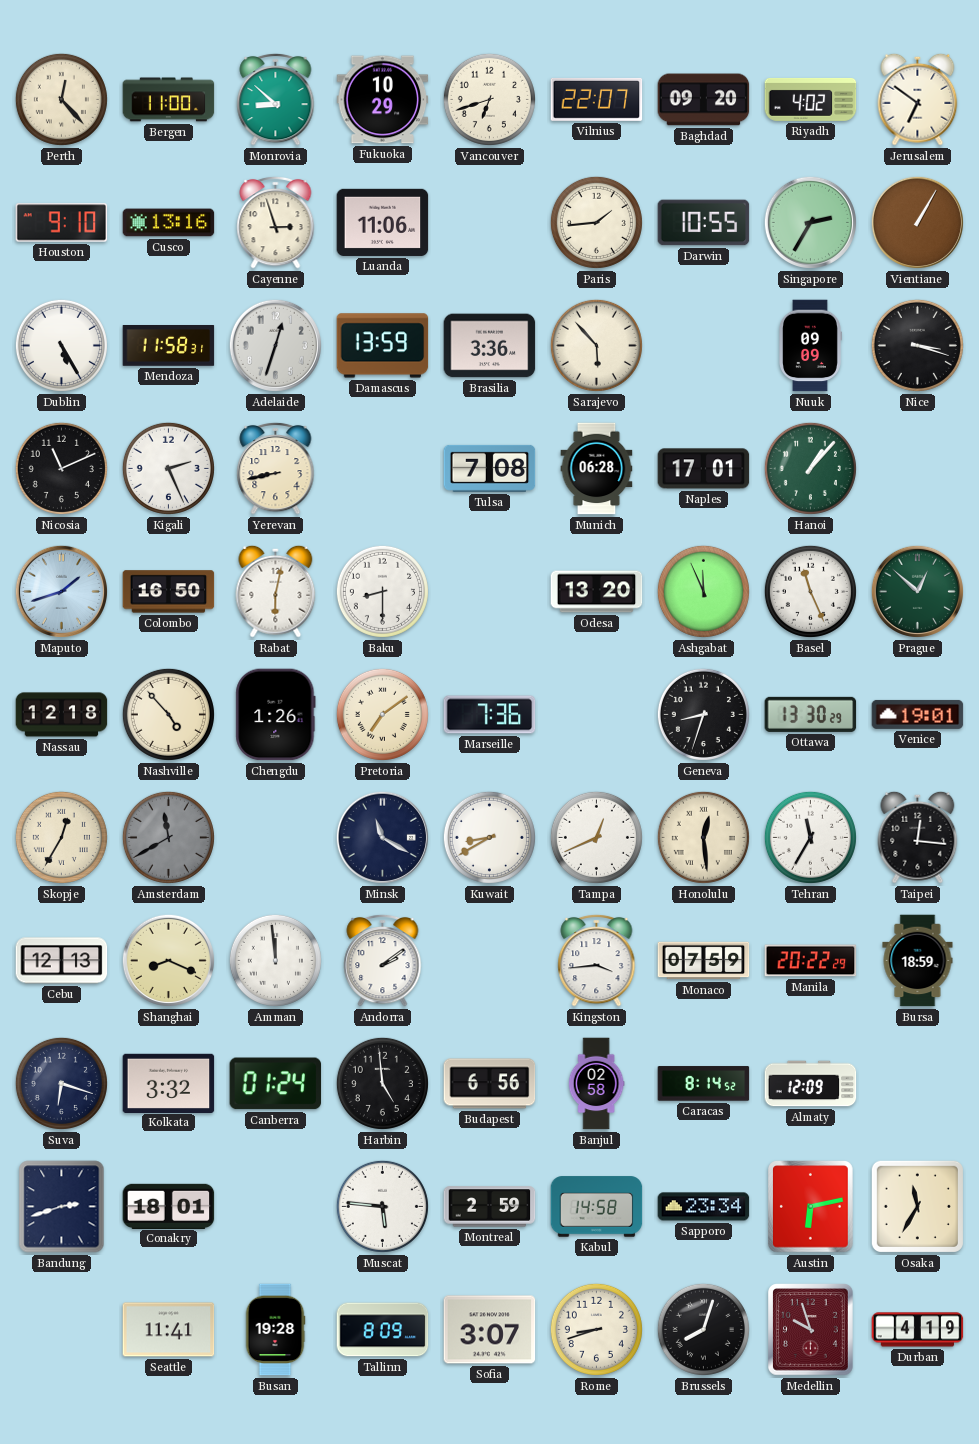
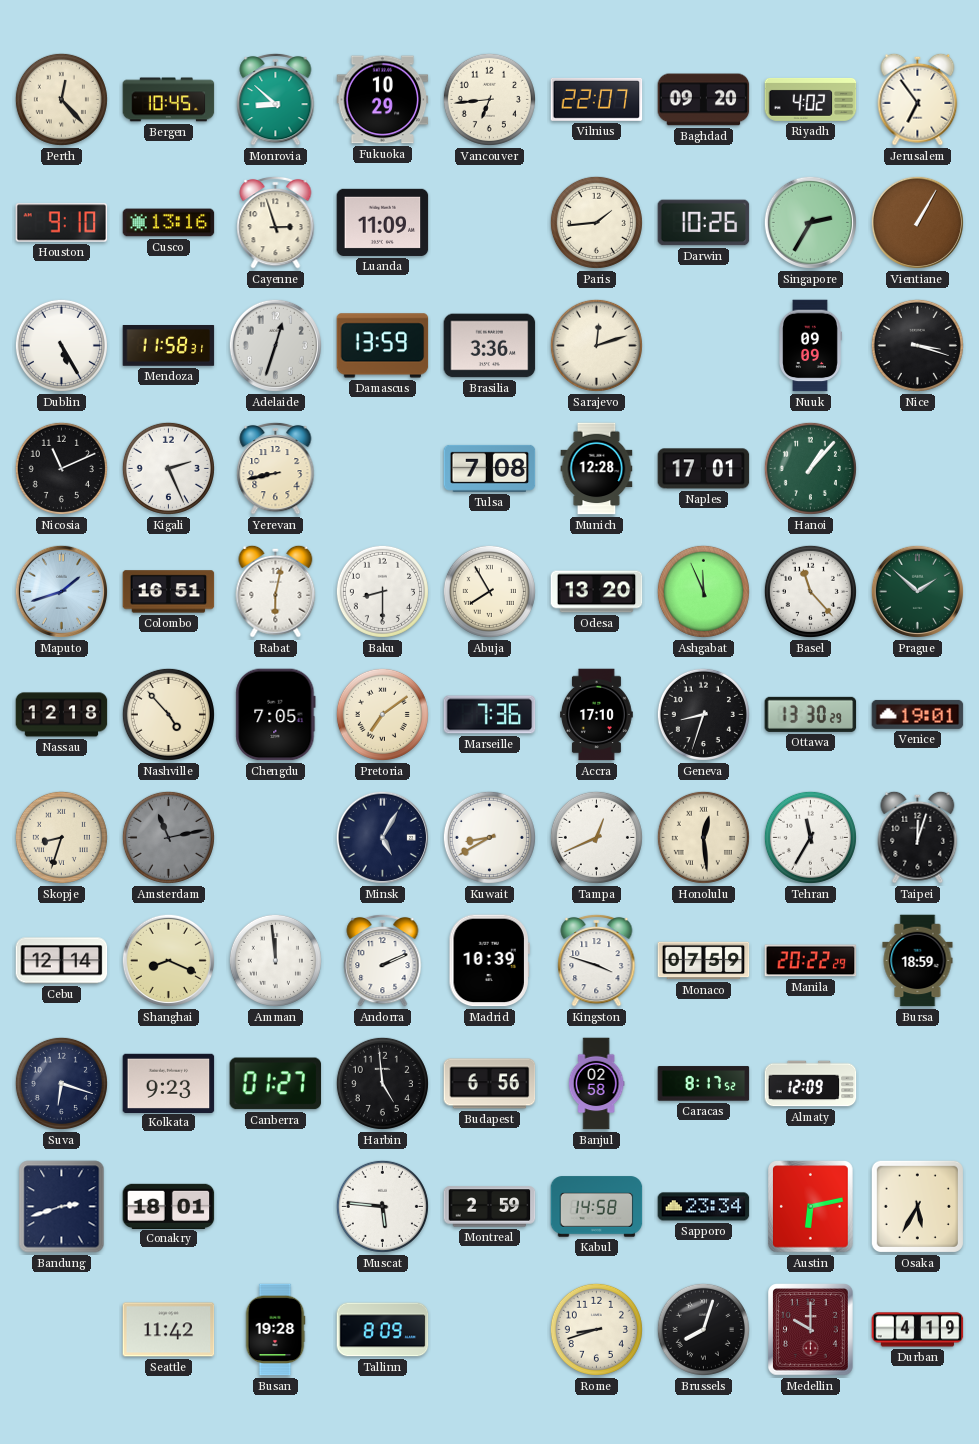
Bergen: 11:00 -> 10:45 (169, 100)
Vancouver: 6:42 -> 6:44 (489, 99)
Jerusalem: 6:51 -> 6:54 (918, 99)
Luanda: 11:06 -> 11:09 (383, 222)
Darwin: 10:55 -> 10:26 (704, 223)
Sarajevo: 5:53 -> 12:12 (596, 345)
Munich: 06:28 -> 12:28 (597, 469)
Colombo: 16:50 -> 16:51 (169, 592)
Abuja: none -> 7:55 (489, 591)
Basel: 11:26 -> 11:23 (810, 591)
Prague: 12:52 -> 1:52 (917, 591)
Chengdu: 1:26 -> 7:05 (276, 715)
Accra: none -> 17:10 (597, 715)
Skopje: 12:35 -> 8:33 (61, 837)
Amsterdam: 11:40 -> 11:13 (168, 837)
Minsk: 11:20 -> 5:05 (382, 837)
Taipei: 12:16 -> 12:03 (918, 837)
Cebu: 12:13 -> 12:14 (62, 961)
Andorra: 2:09 -> 2:11 (383, 960)
Madrid: none -> 10:39 (489, 961)
Kingston: 3:44 -> 3:48 (597, 960)
Kolkata: 3:32 -> 9:23 (169, 1083)
Canberra: 01:24 -> 01:27 (276, 1084)
Caracas: 8:14 -> 8:17 (704, 1084)
Osaka: 11:35 -> 5:35 (917, 1206)
Seattle: 11:41 -> 11:42 (169, 1330)
Sofia: 3:07 -> none (490, 1330)
Medellin: 9:57 -> 10:00 (811, 1330)
